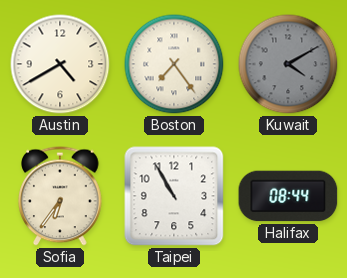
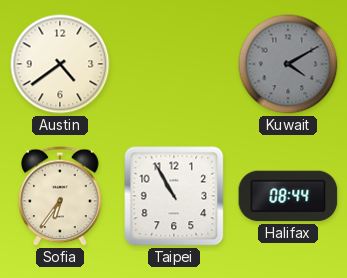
Austin: 4:40 -> 4:39 (60, 64)
Boston: 7:24 -> none (174, 64)
